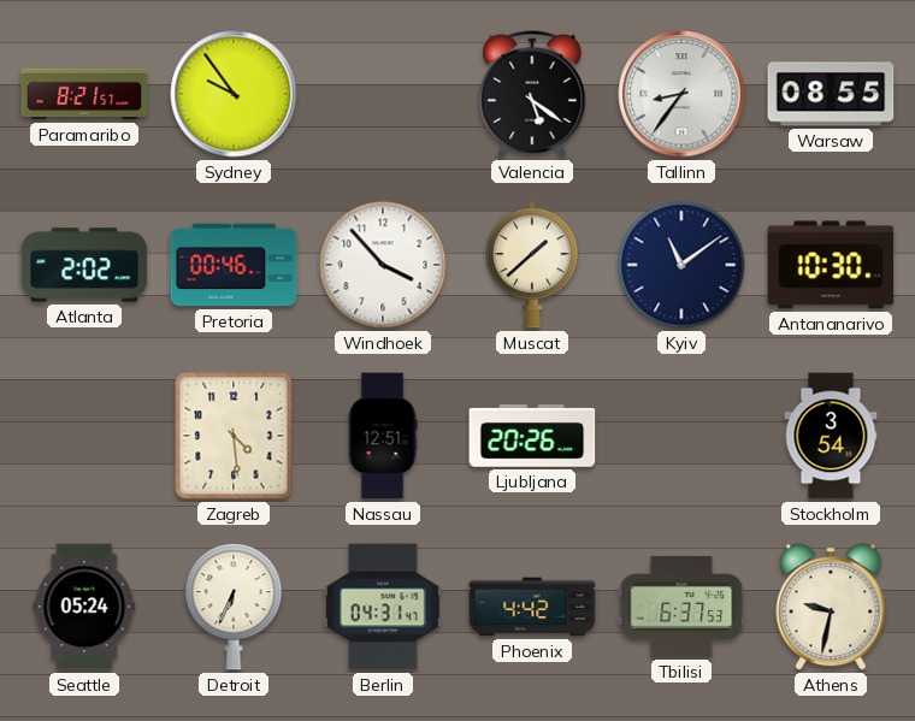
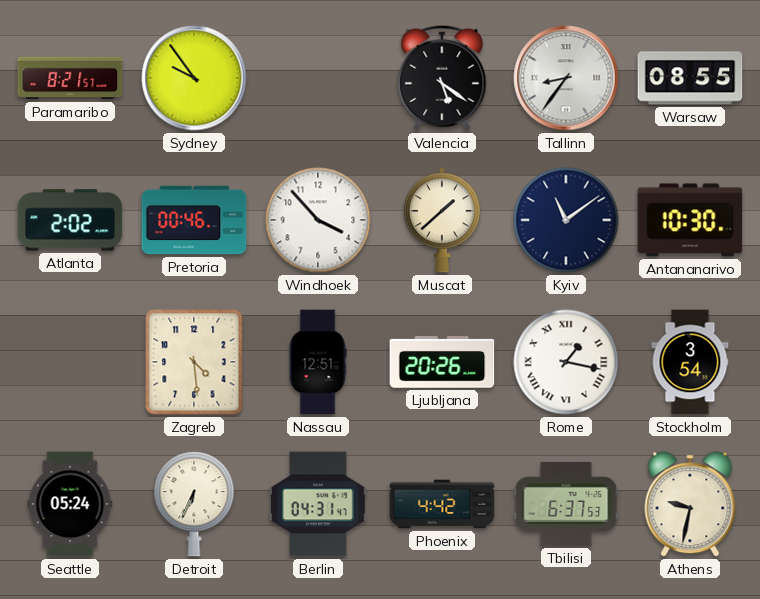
Rome: none -> 1:17 (566, 362)
